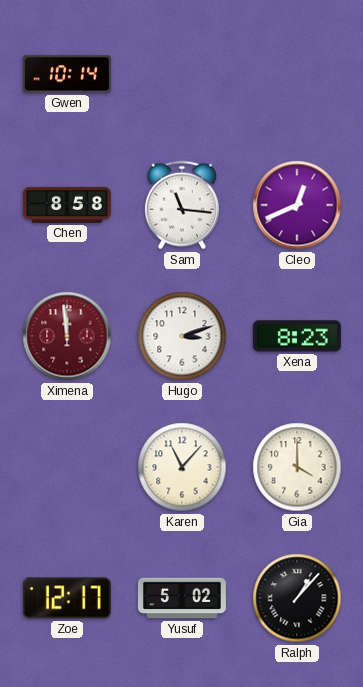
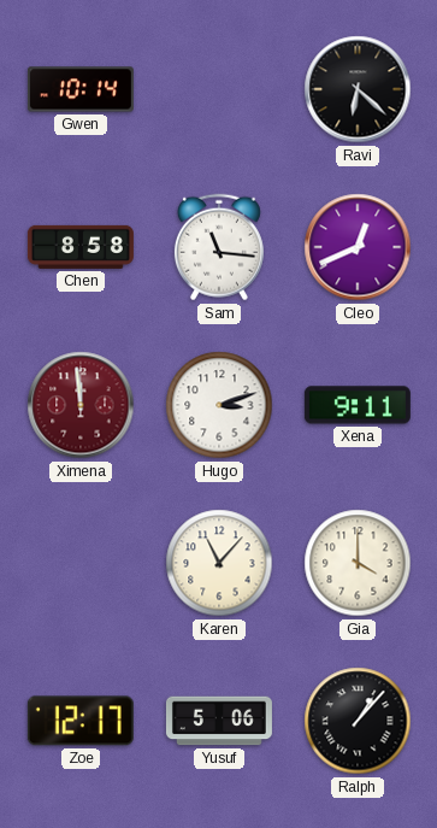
Ravi: none -> 6:22 (358, 89)
Xena: 8:23 -> 9:11 (358, 405)
Yusuf: 5:02 -> 5:06 (219, 721)
